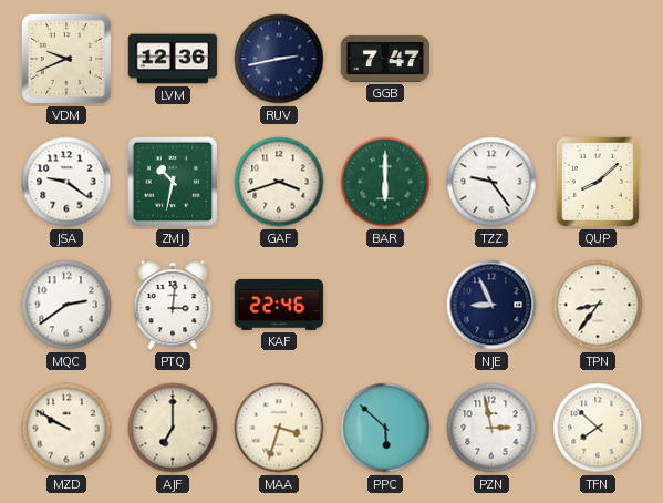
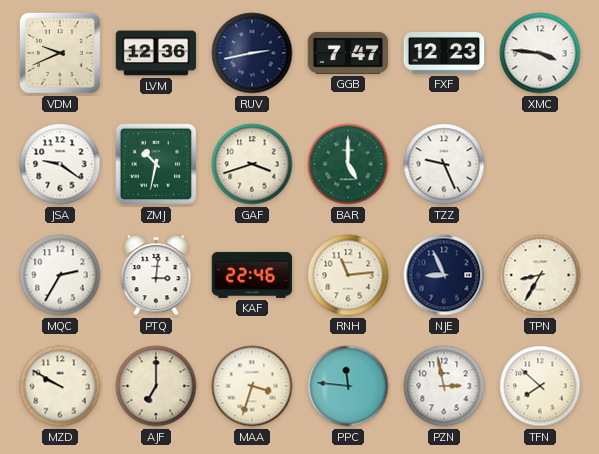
FXF: none -> 12:23 (444, 54)
XMC: none -> 3:46 (540, 53)
BAR: 6:00 -> 5:00 (348, 164)
TZZ: 9:24 -> 9:26 (444, 164)
QUP: 8:08 -> none (598, 182)
MQC: 2:39 -> 2:35 (60, 275)
RNH: none -> 11:14 (348, 275)
TPN: 8:36 -> 8:35 (540, 275)
PPC: 5:52 -> 11:46 (348, 386)
